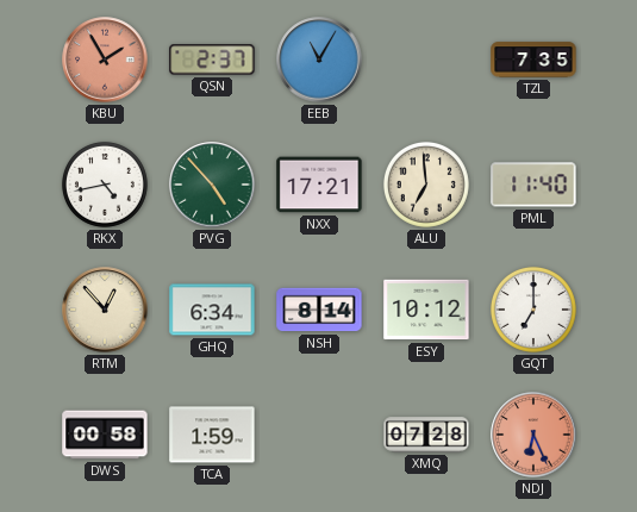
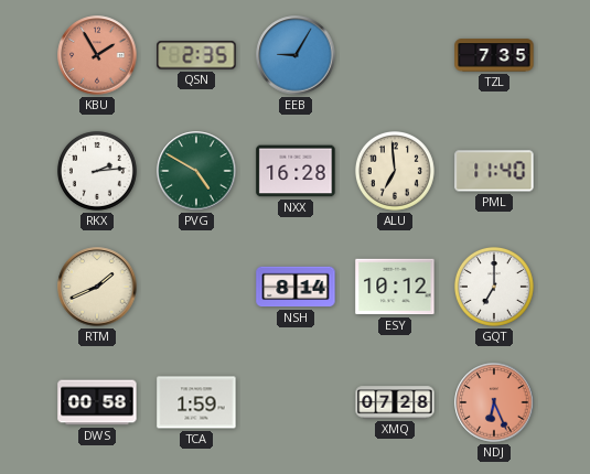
QSN: 2:37 -> 2:35 (196, 55)
EEB: 11:05 -> 9:05 (296, 55)
RKX: 4:43 -> 2:14 (97, 171)
PVG: 4:53 -> 4:50 (196, 171)
NXX: 17:21 -> 16:28 (296, 171)
RTM: 12:53 -> 1:41 (97, 287)
GHQ: 6:34 -> none (212, 310)
